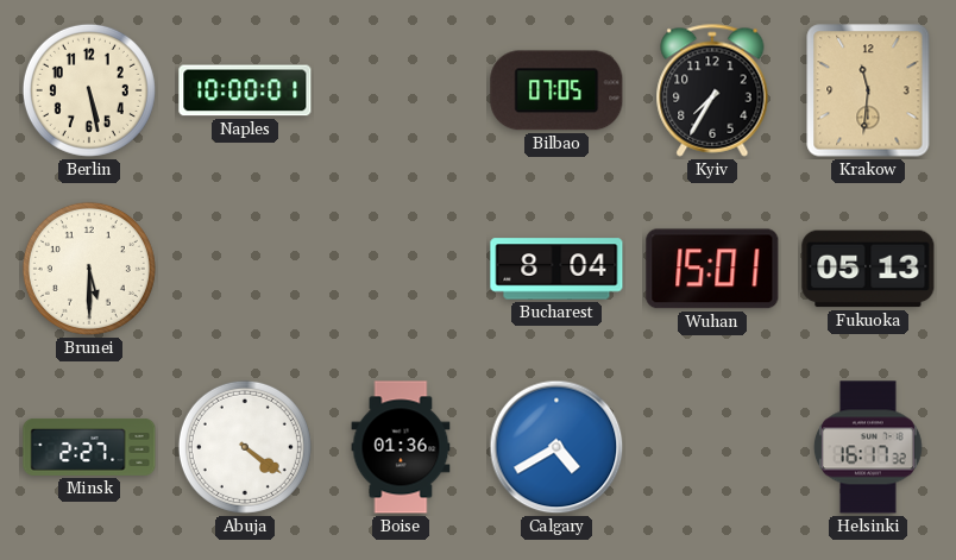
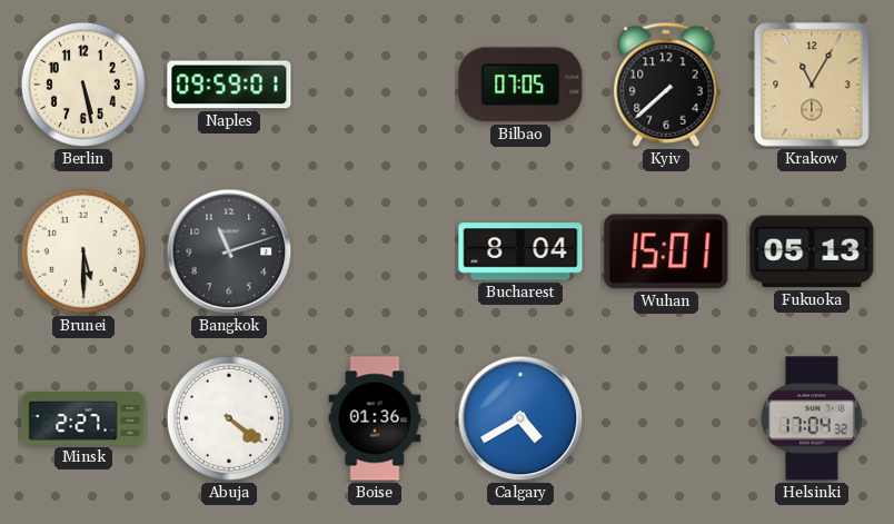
Naples: 10:00 -> 09:59 (229, 85)
Kyiv: 7:35 -> 7:38 (666, 85)
Krakow: 11:31 -> 11:05 (812, 85)
Bangkok: none -> 11:12 (229, 251)
Helsinki: 16:17 -> 17:04 (812, 418)
